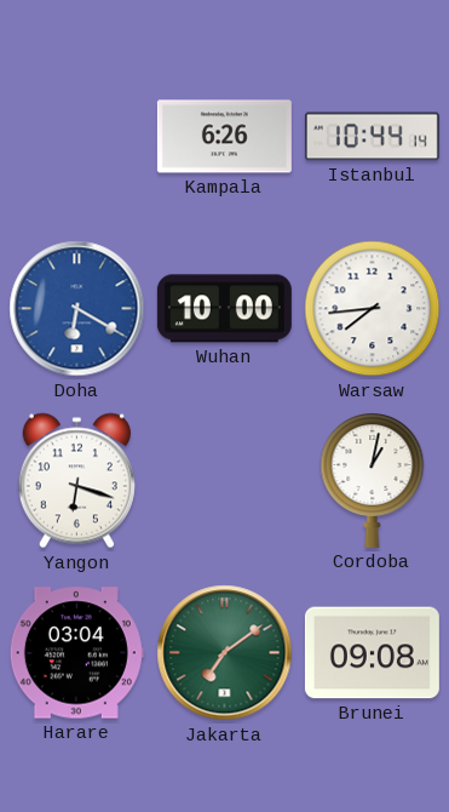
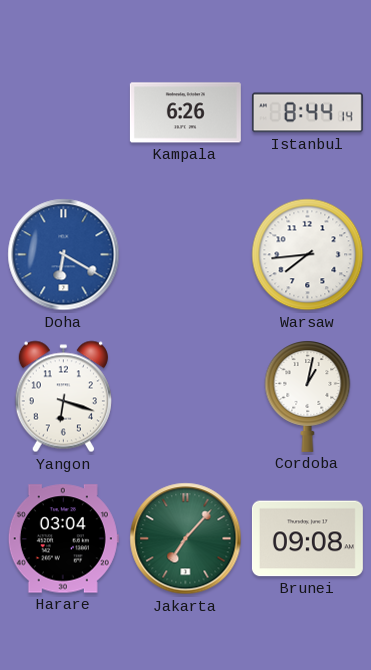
Istanbul: 10:44 -> 8:44 (307, 113)
Wuhan: 10:00 -> none (224, 309)
Jakarta: 7:09 -> 7:07 (186, 539)
